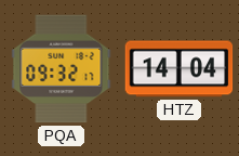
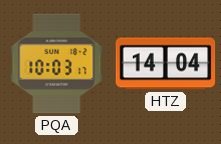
PQA: 09:32 -> 10:03 (57, 64)
